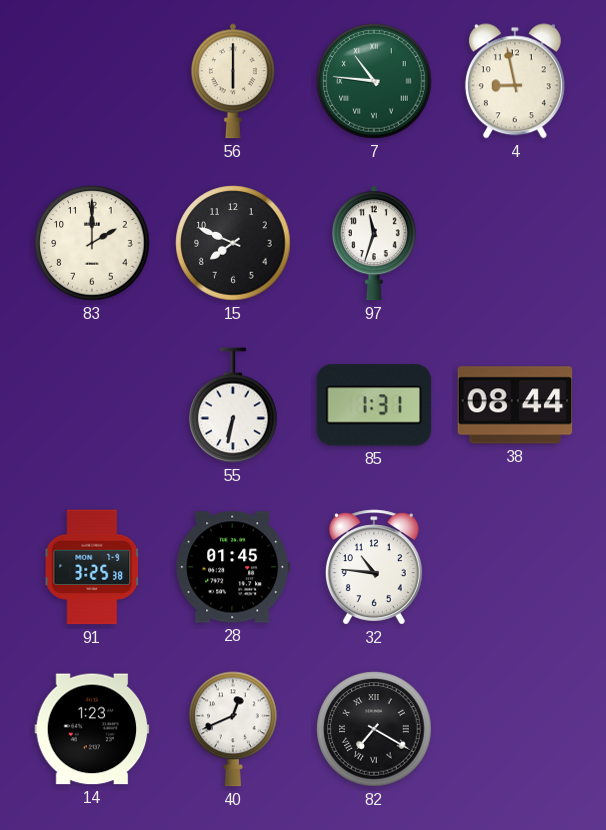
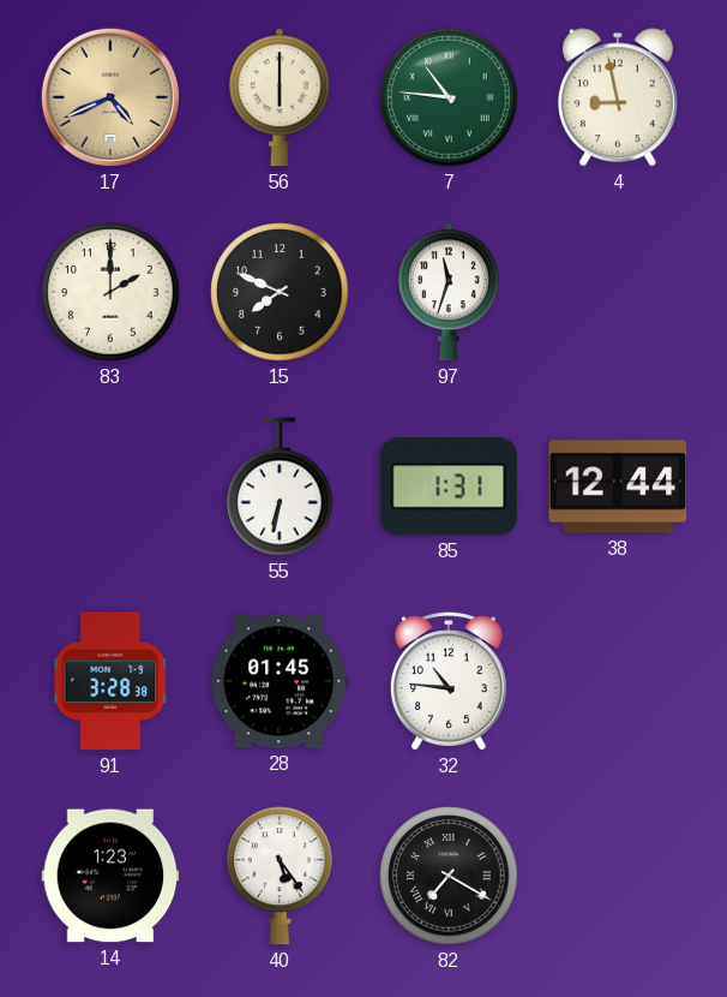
17: none -> 4:41 (110, 97)
38: 08:44 -> 12:44 (618, 486)
91: 3:25 -> 3:28 (110, 681)
40: 12:41 -> 5:24 (280, 876)
